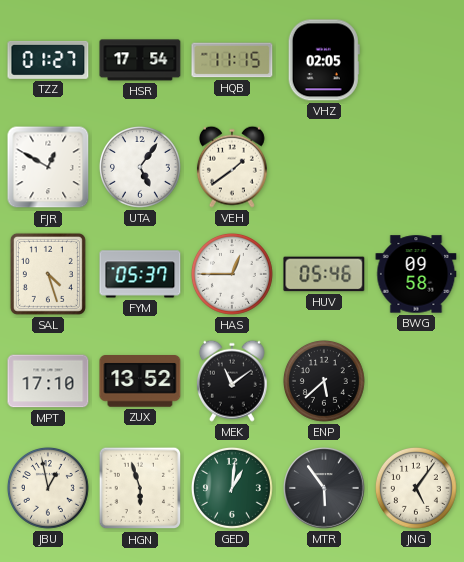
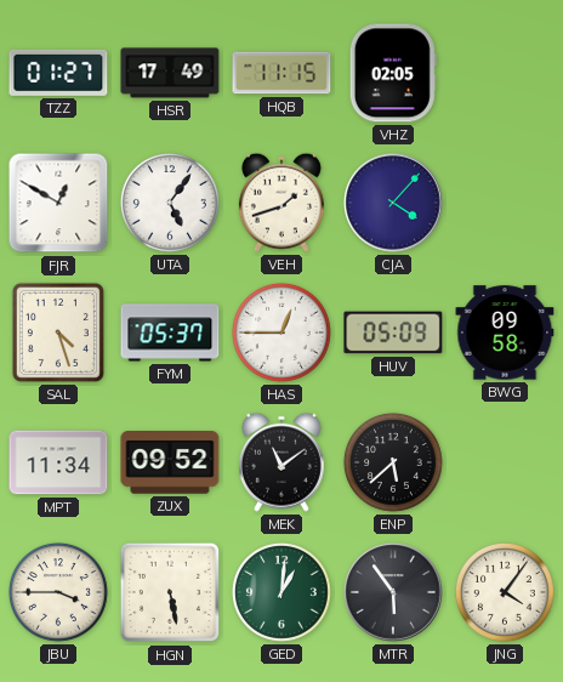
HSR: 17:54 -> 17:49 (170, 73)
VEH: 1:39 -> 1:42 (281, 203)
CJA: none -> 4:07 (393, 203)
HUV: 05:46 -> 05:09 (393, 333)
MPT: 17:10 -> 11:34 (58, 462)
ZUX: 13:52 -> 09:52 (170, 462)
JBU: 12:58 -> 3:45 (58, 592)
HGN: 5:57 -> 5:28 (170, 592)
JNG: 5:06 -> 4:06 (505, 592)
